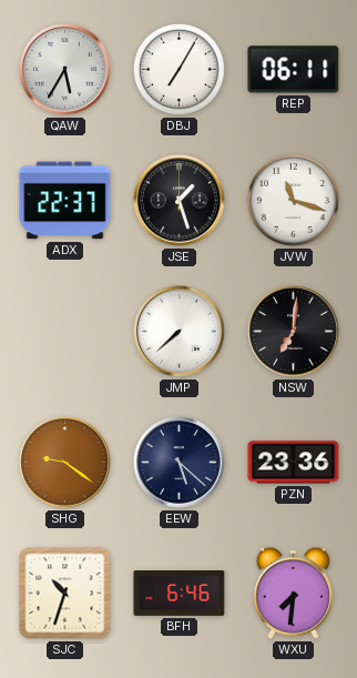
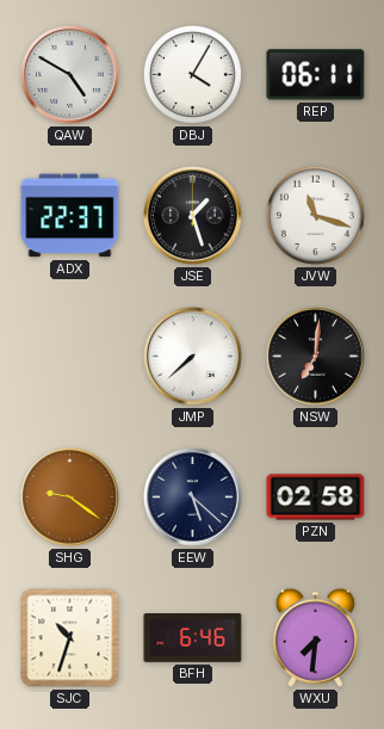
QAW: 5:35 -> 4:50 (70, 75)
DBJ: 7:05 -> 4:05 (192, 74)
PZN: 23:36 -> 02:58 (316, 498)
